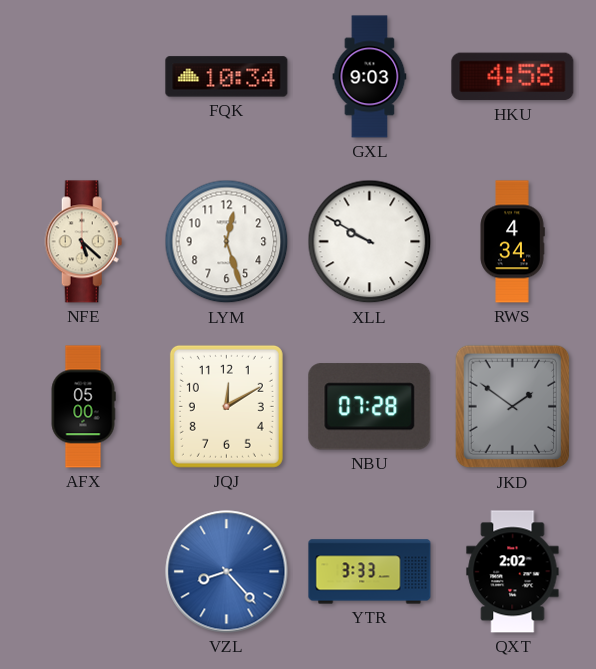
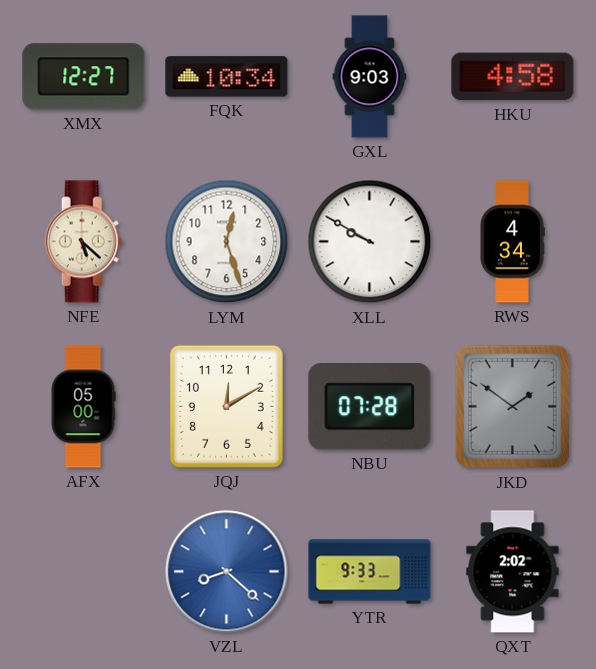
XMX: none -> 12:27 (84, 77)
VZL: 8:23 -> 8:22 (227, 572)
YTR: 3:33 -> 9:33 (370, 572)
